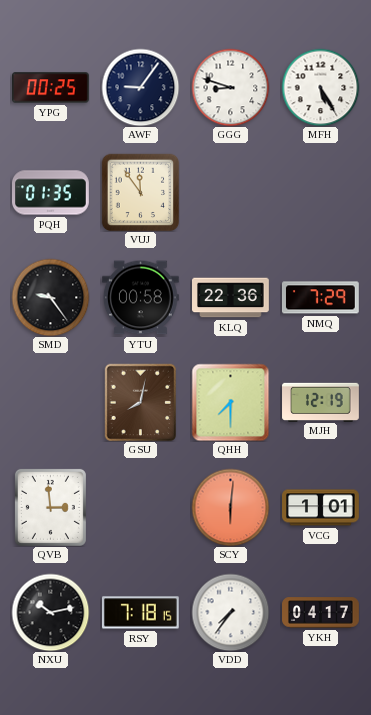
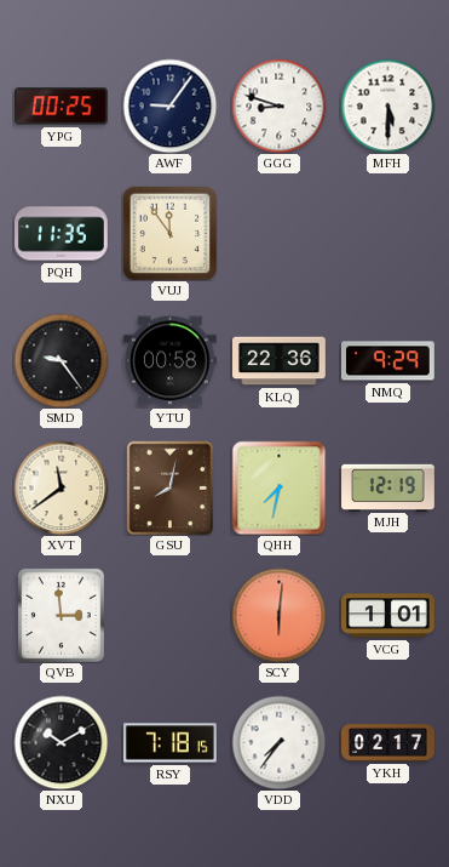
MFH: 5:25 -> 5:30 (387, 105)
PQH: 01:35 -> 11:35 (62, 234)
NMQ: 7:29 -> 9:29 (388, 361)
XVT: none -> 11:39 (61, 487)
QHH: 7:30 -> 7:32 (278, 487)
NXU: 10:13 -> 10:10 (61, 742)
YKH: 04:17 -> 02:17 (388, 743)
